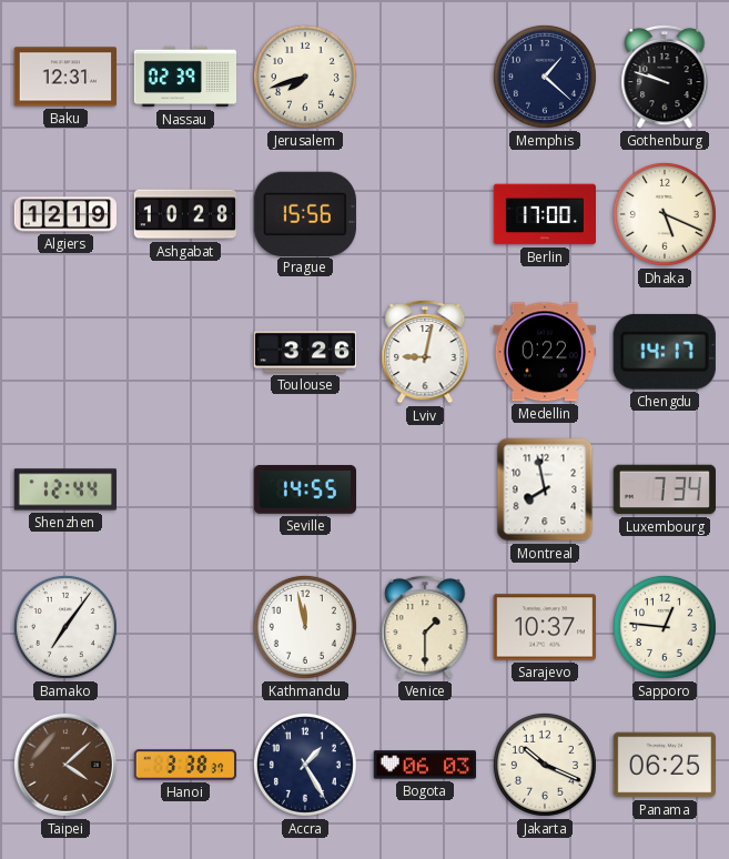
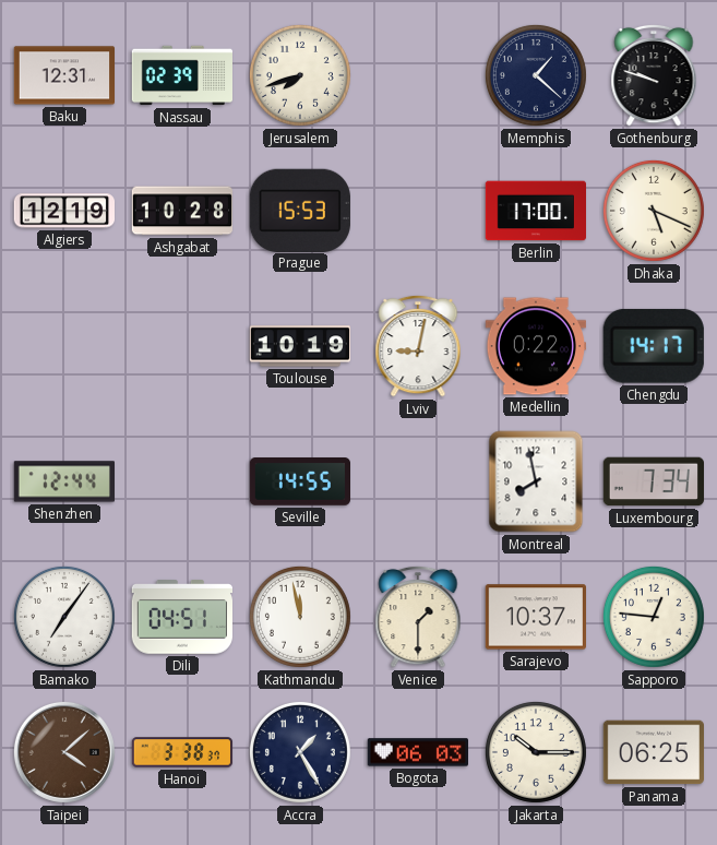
Prague: 15:56 -> 15:53 (300, 210)
Toulouse: 3:26 -> 10:19 (299, 346)
Dili: none -> 04:51 (181, 617)
Jakarta: 10:19 -> 10:15 (536, 752)
